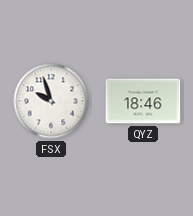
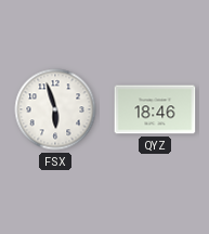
FSX: 9:57 -> 5:57 (55, 109)
